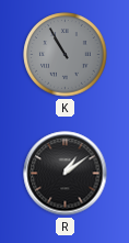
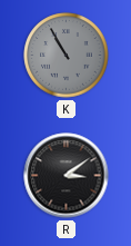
R: 1:09 -> 3:09 (67, 176)
